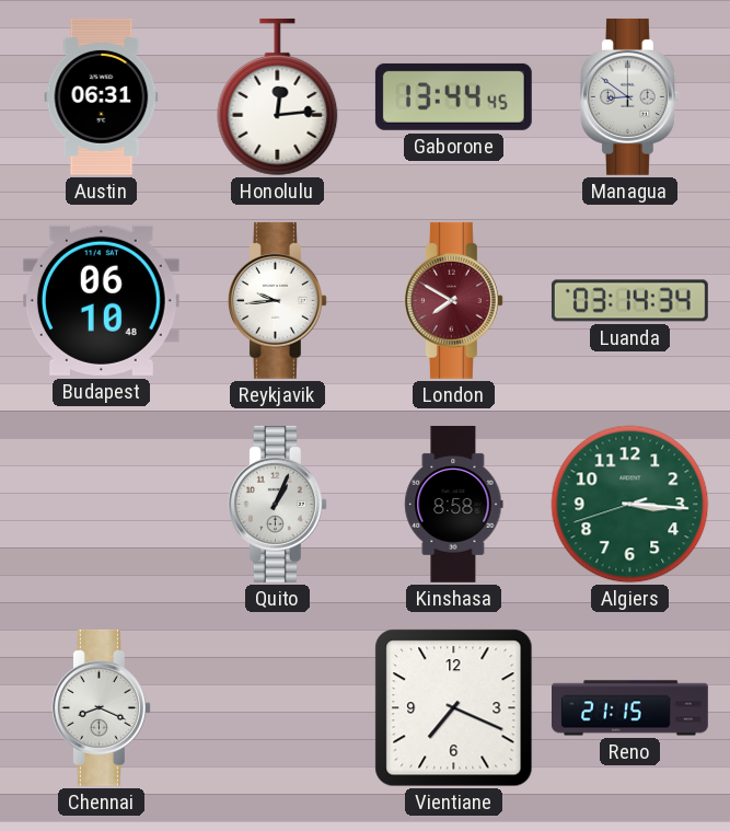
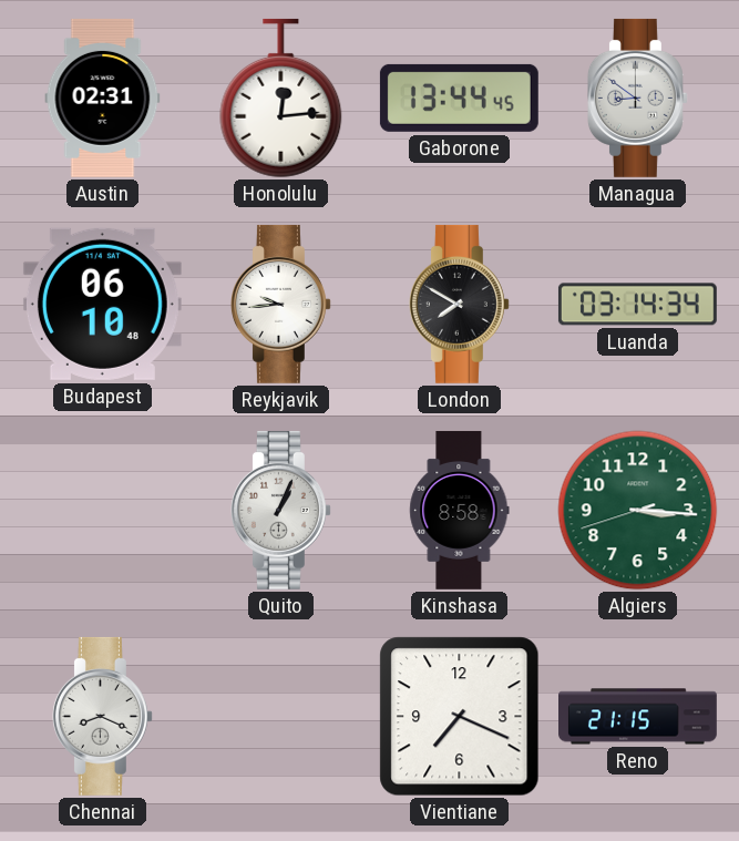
Austin: 06:31 -> 02:31 (103, 98)
London dial: burgundy -> black (459, 304)
